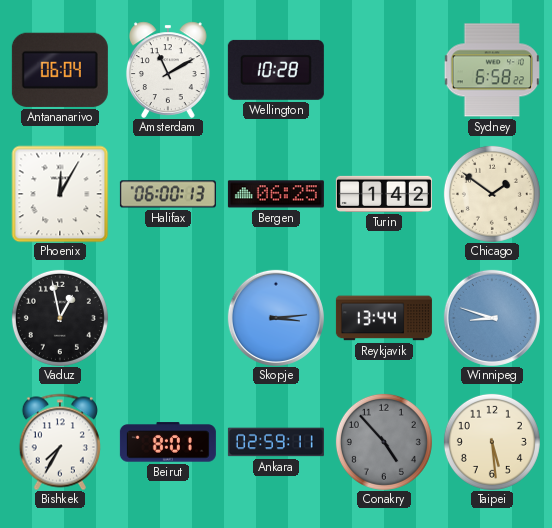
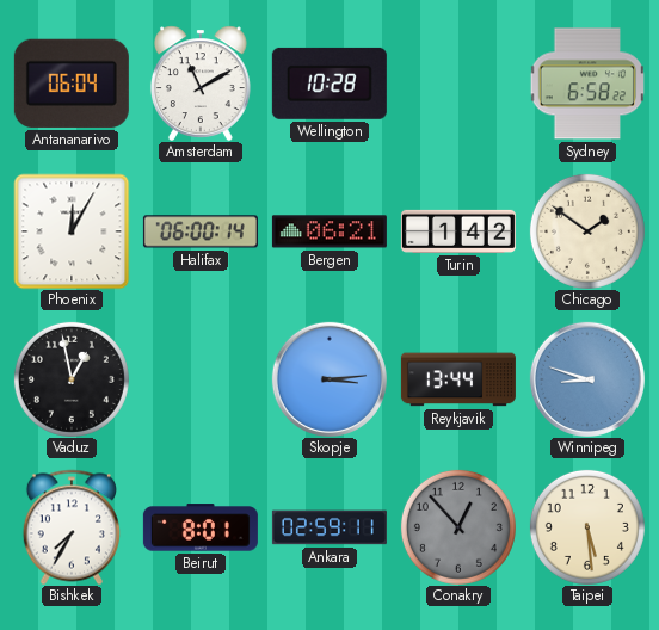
Halifax: 06:00:13 -> 06:00:14 (201, 231)
Bergen: 06:25 -> 06:21 (329, 231)
Conakry: 4:53 -> 12:53 (458, 527)
